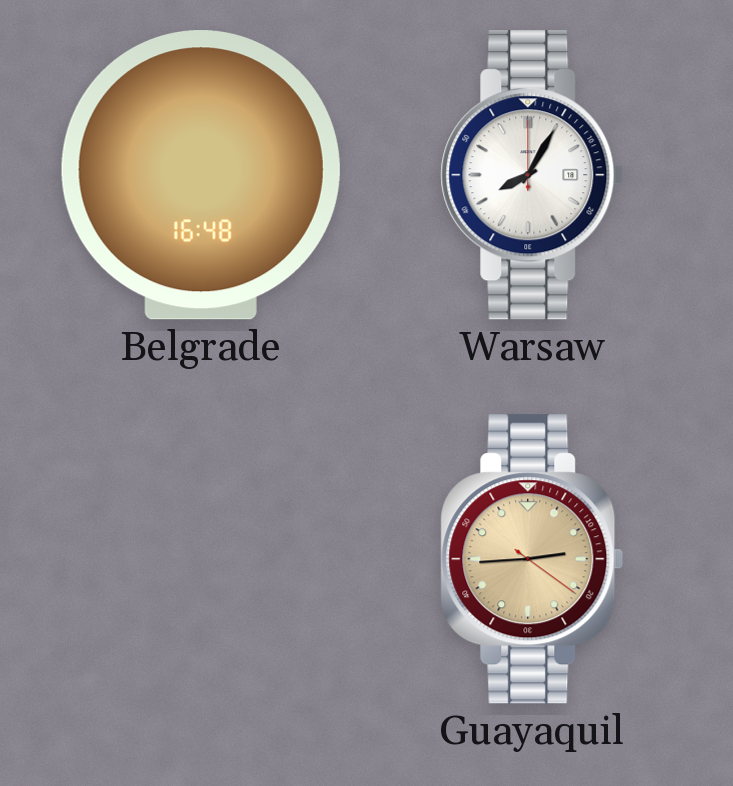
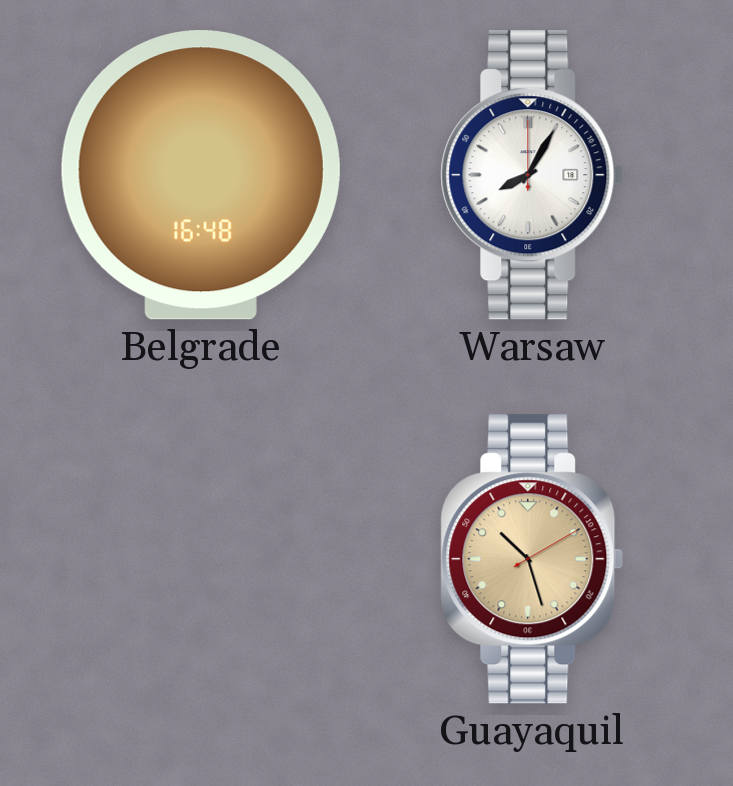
Guayaquil: 2:44 -> 10:27 (532, 559)
